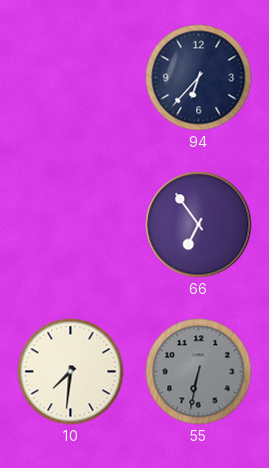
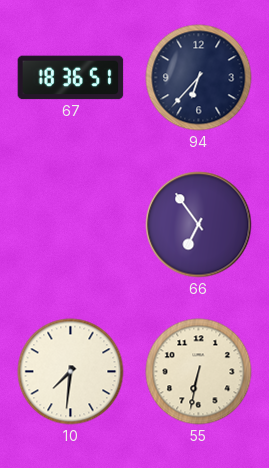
67: none -> 18:36 (71, 78)
55 dial: grey -> cream (199, 372)
